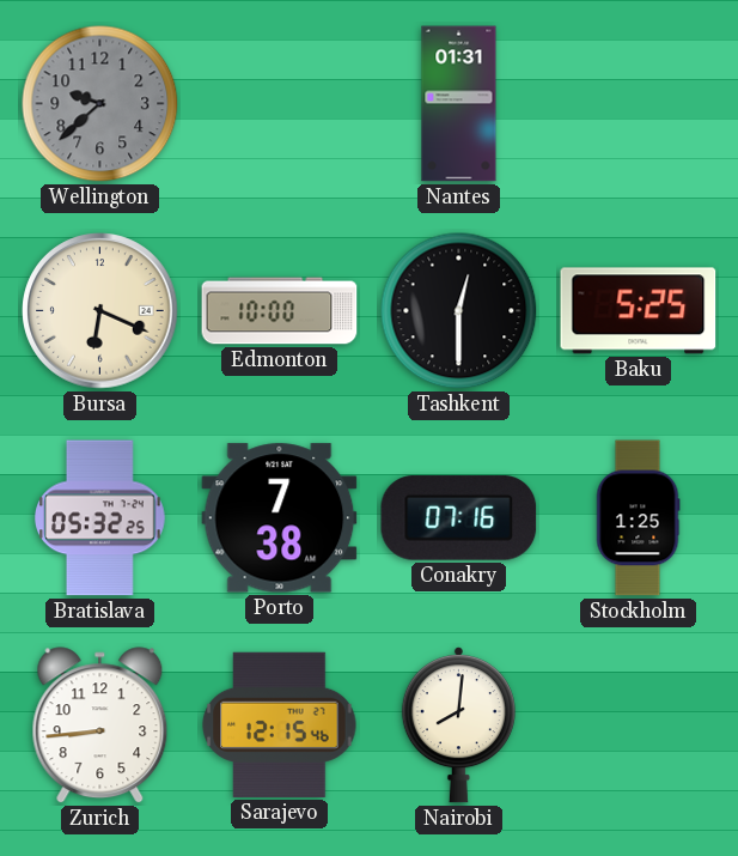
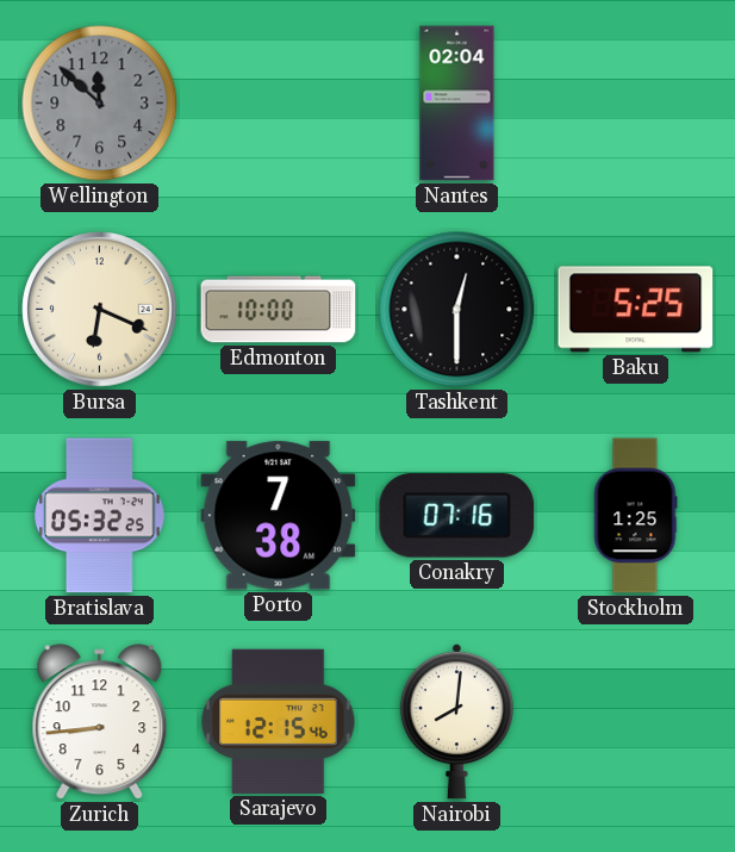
Wellington: 9:38 -> 11:52 (100, 104)
Nantes: 01:31 -> 02:04 (457, 104)
